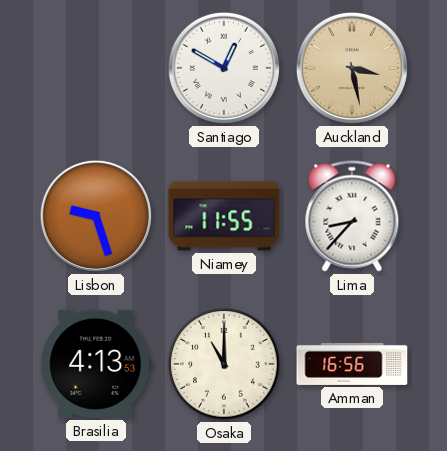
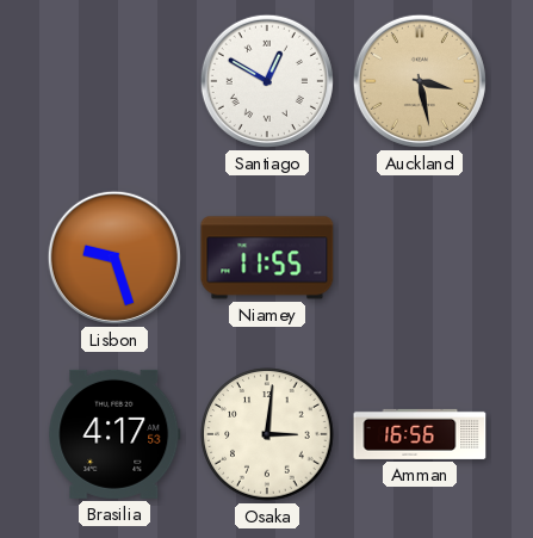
Lima: 8:37 -> none (352, 216)
Brasilia: 4:13 -> 4:17 (114, 434)
Osaka: 11:00 -> 3:01 (267, 434)
